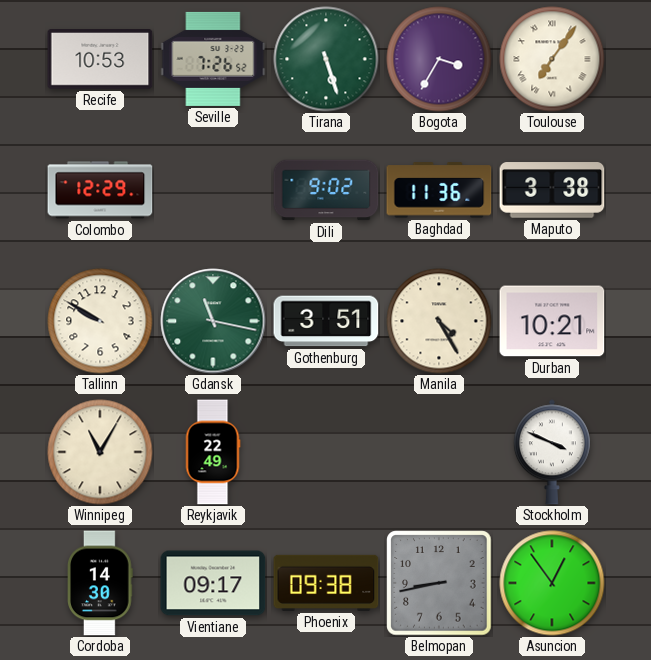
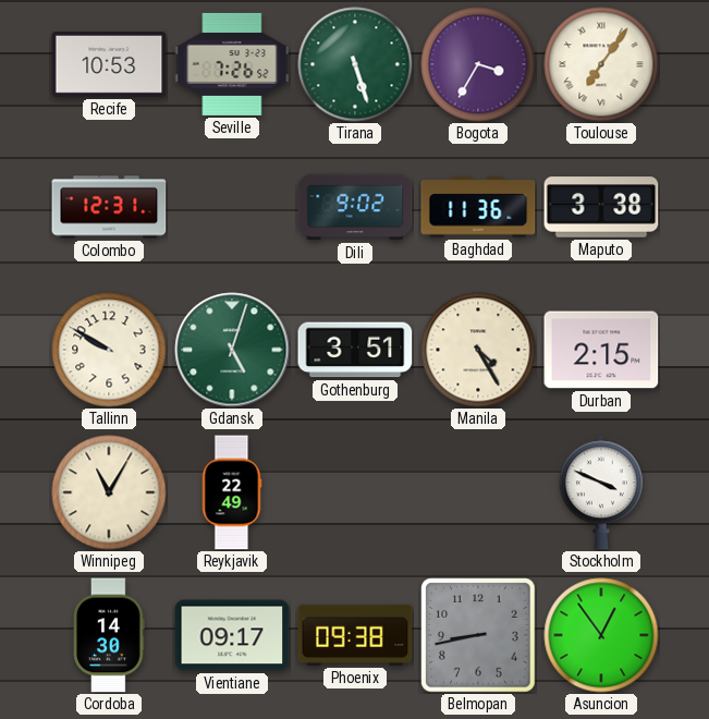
Colombo: 12:29 -> 12:31 (109, 207)
Gdansk: 11:17 -> 5:03 (232, 350)
Durban: 10:21 -> 2:15 (601, 350)
